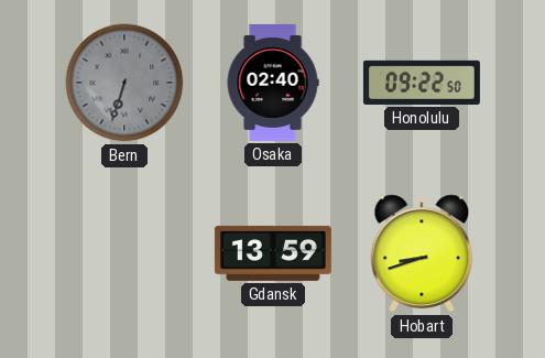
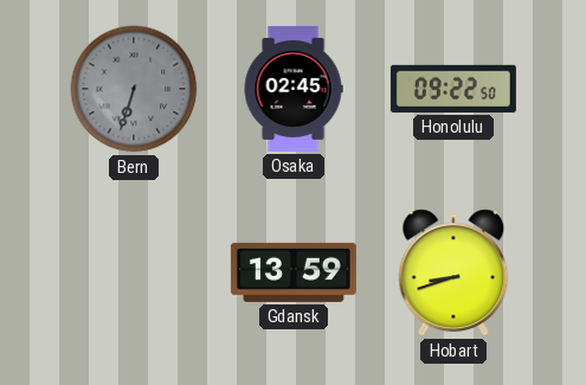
Osaka: 02:40 -> 02:45 (294, 89)
